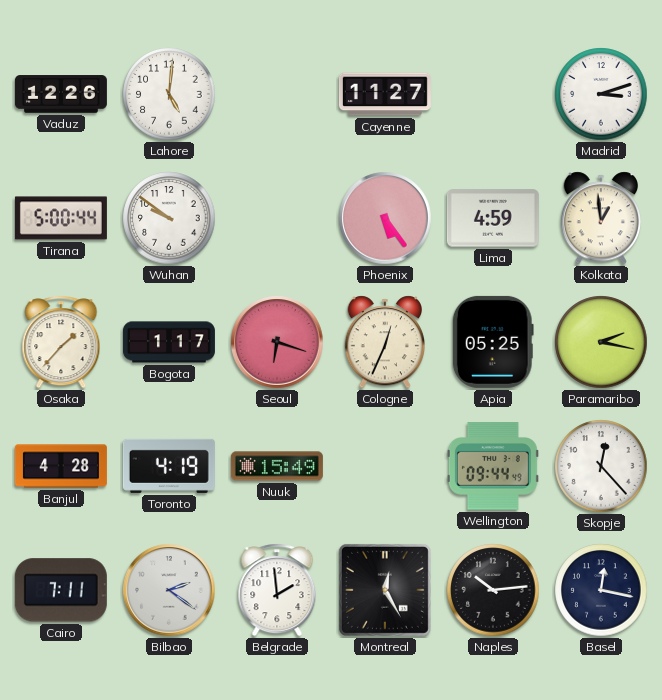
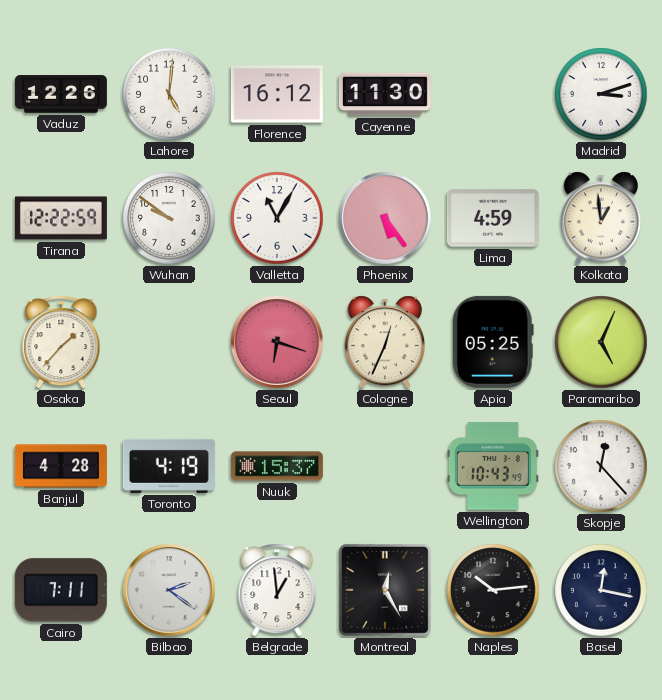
Florence: none -> 16:12 (277, 94)
Cayenne: 11:27 -> 11:30 (385, 94)
Tirana: 5:00 -> 12:22 (61, 218)
Valletta: none -> 11:05 (277, 218)
Bogota: 1:17 -> none (169, 342)
Paramaribo: 2:17 -> 5:04 (601, 342)
Nuuk: 15:49 -> 15:37 (277, 466)
Wellington: 09:44 -> 10:43 (493, 466)
Belgrade: 1:59 -> 12:59 (277, 590)
